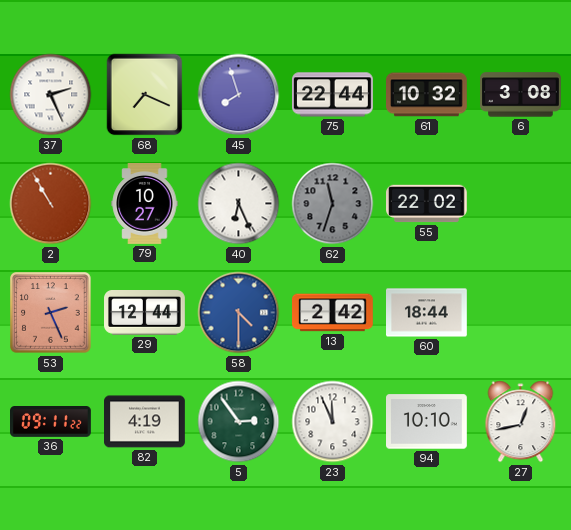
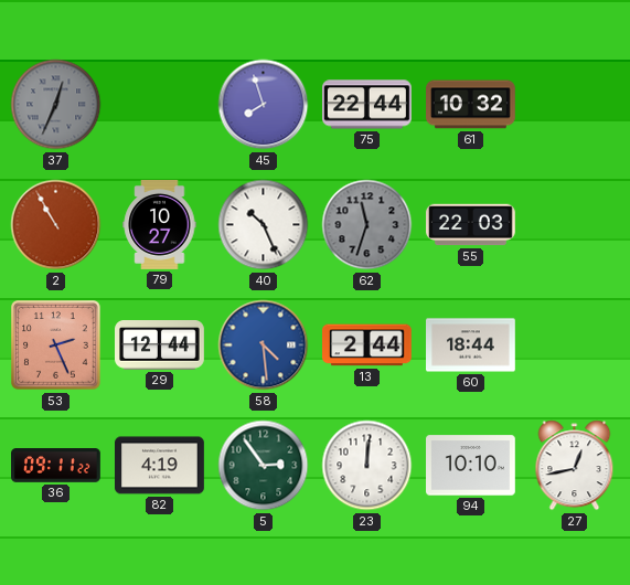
37: 2:26 -> 12:34 (56, 105)
37 dial: white -> grey (56, 105)
68: 7:19 -> none (145, 95)
6: 3:08 -> none (521, 95)
40: 6:26 -> 10:26 (264, 225)
55: 22:02 -> 22:03 (471, 225)
58: 4:30 -> 4:29 (264, 345)
13: 2:42 -> 2:44 (367, 345)
23: 11:56 -> 12:01 (367, 466)
